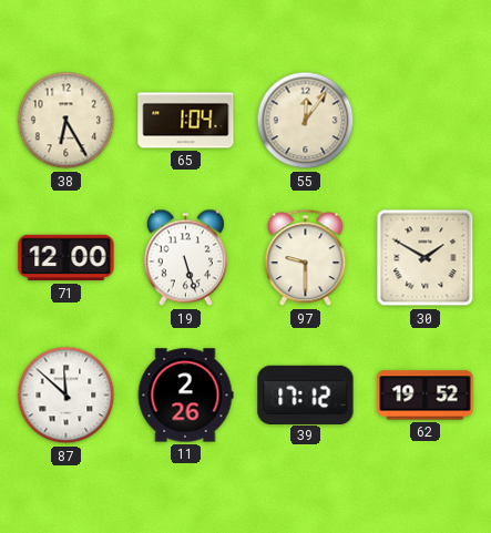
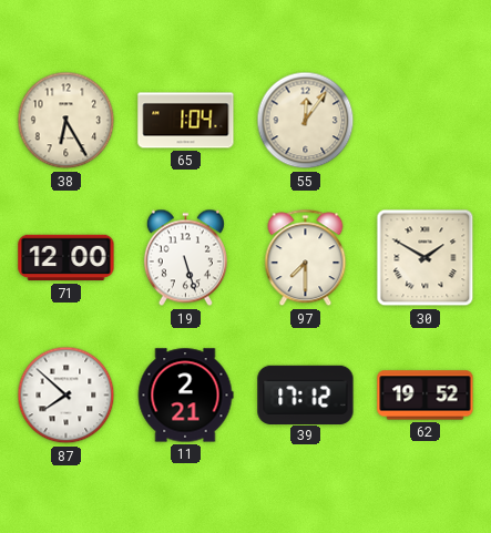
97: 9:30 -> 7:30 (306, 258)
87: 11:52 -> 7:52 (67, 396)
11: 2:26 -> 2:21 (185, 396)
